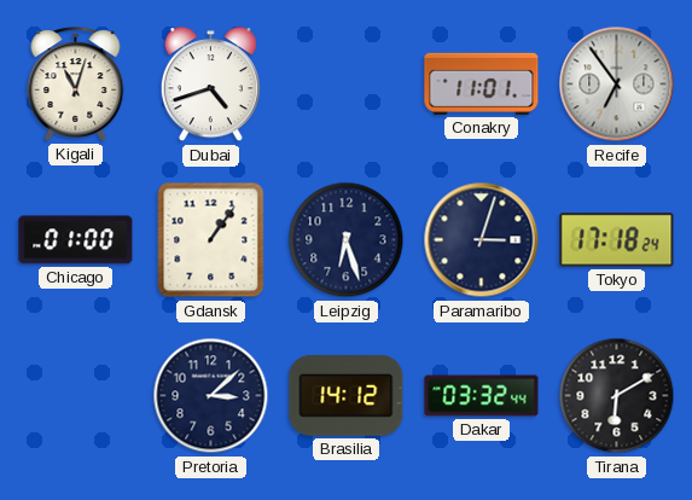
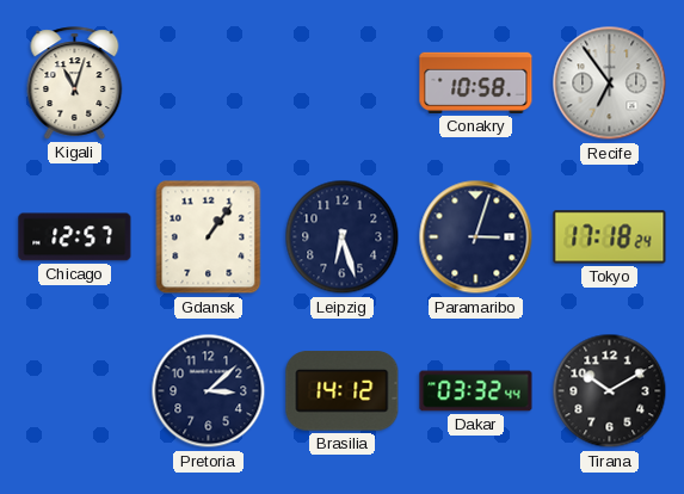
Dubai: 4:42 -> none (210, 85)
Conakry: 11:01 -> 10:58 (476, 82)
Chicago: 01:00 -> 12:57 (75, 237)
Tirana: 6:10 -> 10:10 (610, 391)
